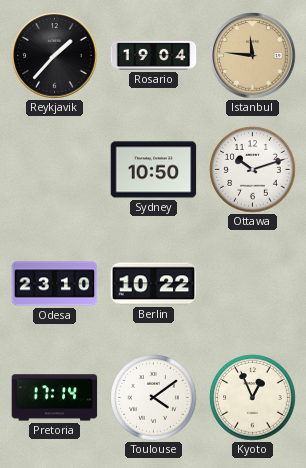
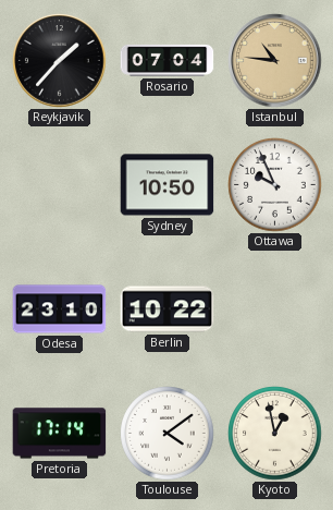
Rosario: 19:04 -> 07:04 (168, 60)
Istanbul: 11:46 -> 10:46 (275, 61)
Ottawa: 10:12 -> 9:56 (275, 185)
Kyoto: 12:56 -> 12:58 (275, 434)
